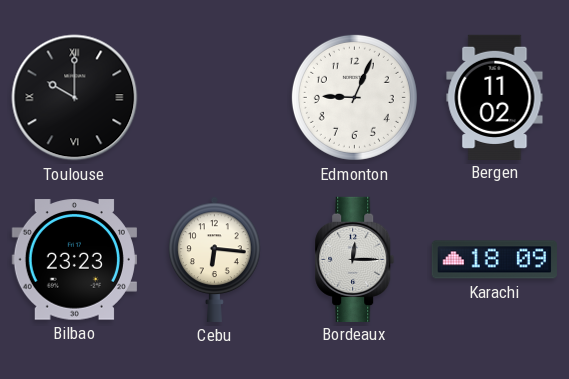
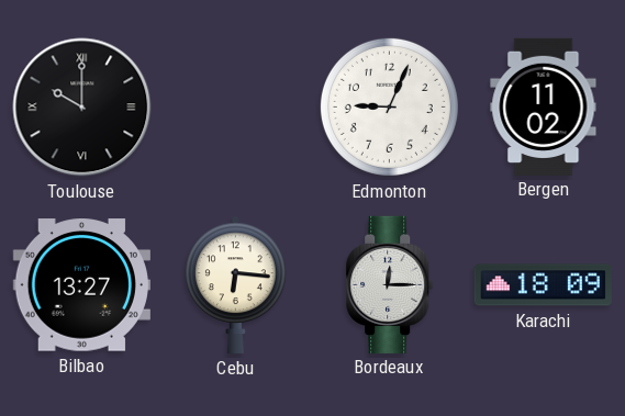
Bilbao: 23:23 -> 13:27 (81, 285)
